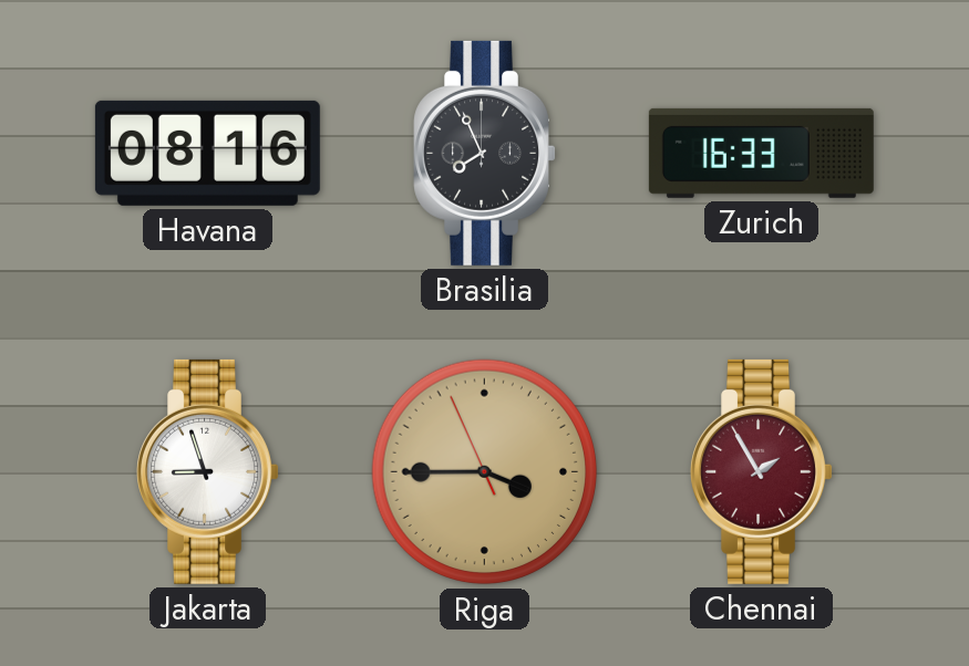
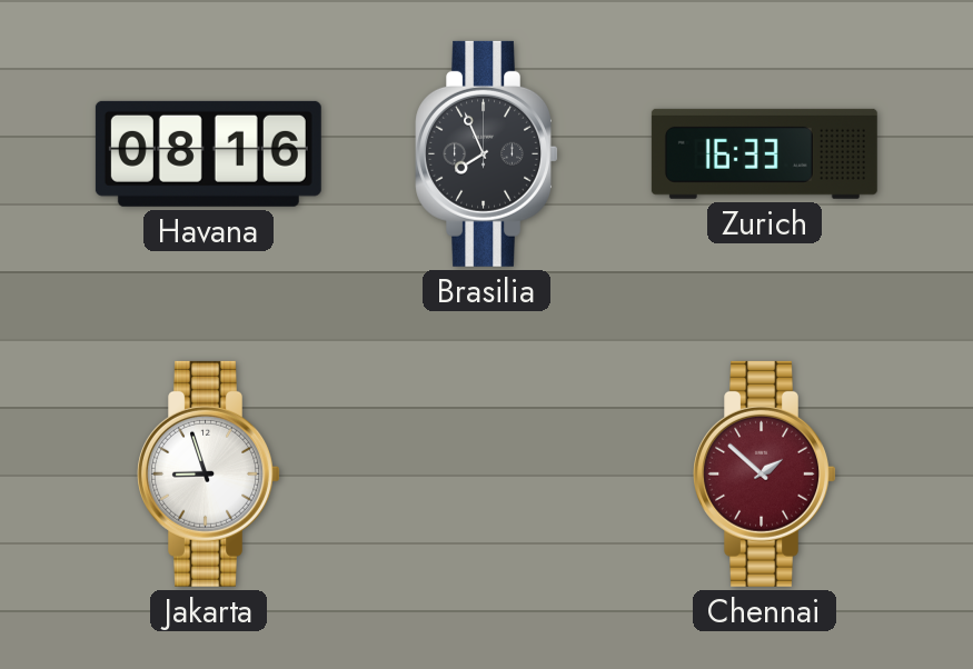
Riga: 3:44 -> none (485, 472)
Chennai: 1:55 -> 1:52 (764, 473)
